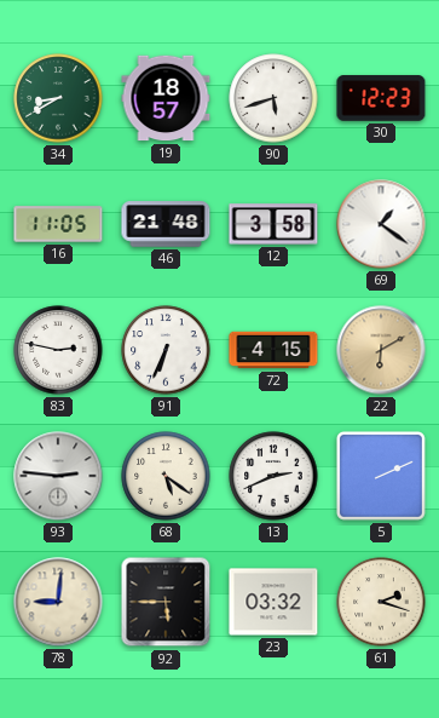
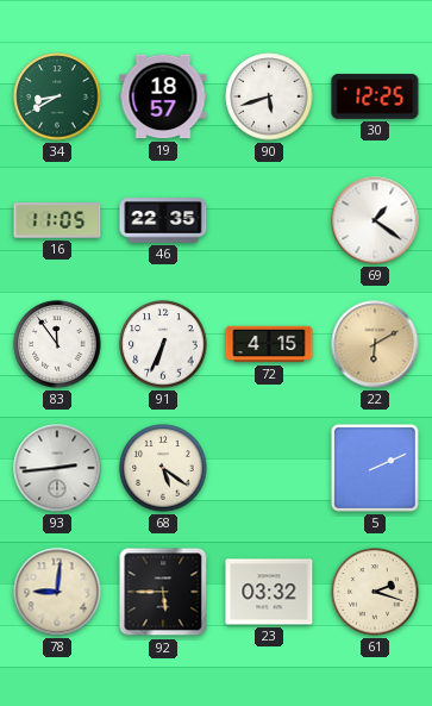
30: 12:23 -> 12:25 (375, 96)
46: 21:48 -> 22:35 (163, 220)
12: 3:58 -> none (273, 224)
83: 2:47 -> 11:54 (57, 344)
93: 2:46 -> 2:44 (57, 468)
13: 2:41 -> none (273, 476)
